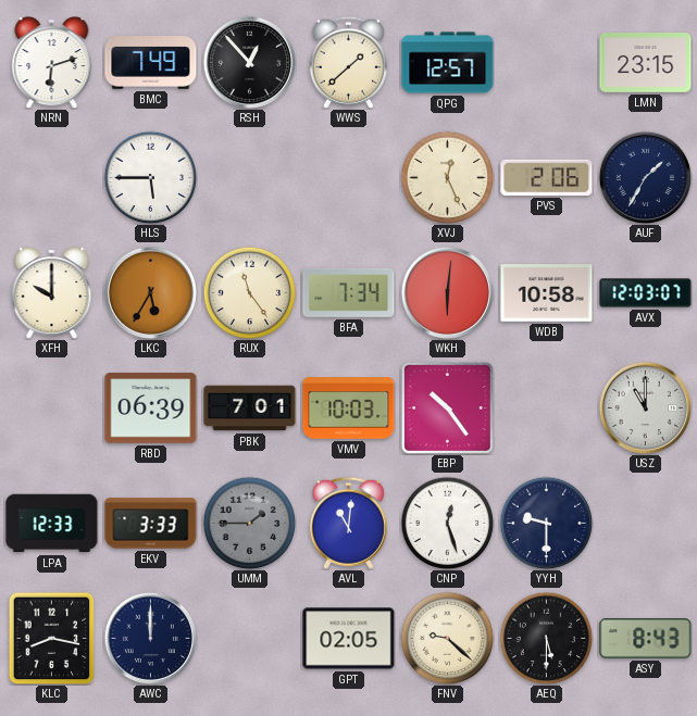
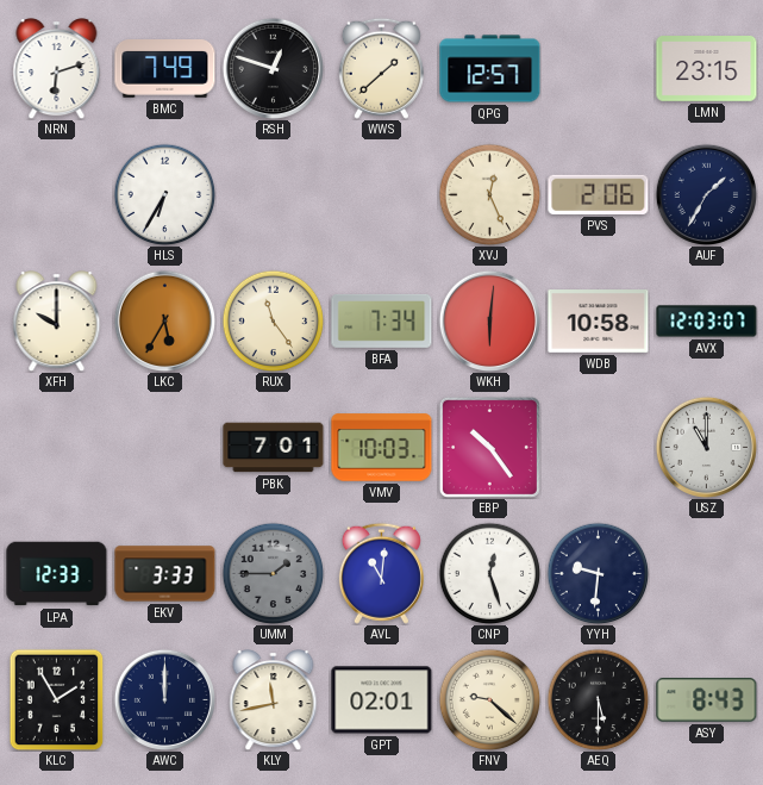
RSH: 12:53 -> 12:48 (273, 68)
HLS: 5:45 -> 6:35 (164, 194)
RBD: 06:39 -> none (151, 409)
YYH: 9:30 -> 9:31 (598, 573)
KLC: 8:17 -> 1:55 (57, 699)
KLY: none -> 11:43 (274, 700)
GPT: 02:05 -> 02:01 (382, 700)
